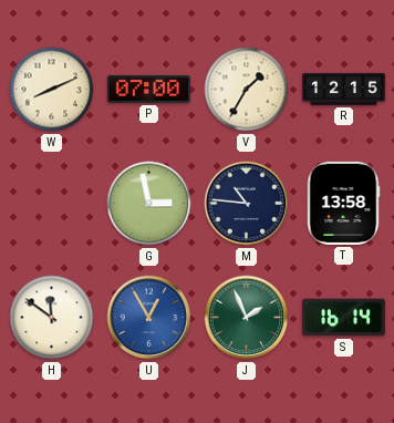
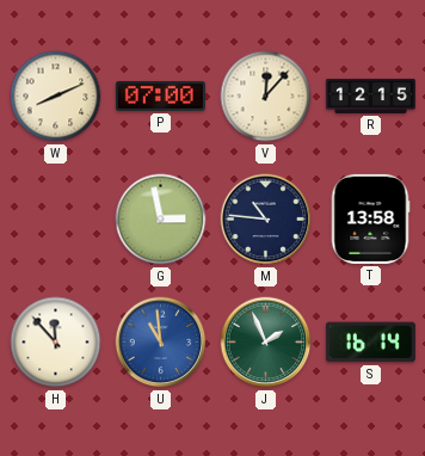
V: 1:35 -> 12:07 (266, 97)
H: 11:51 -> 11:53 (56, 343)
U: 12:55 -> 10:59 (161, 343)
